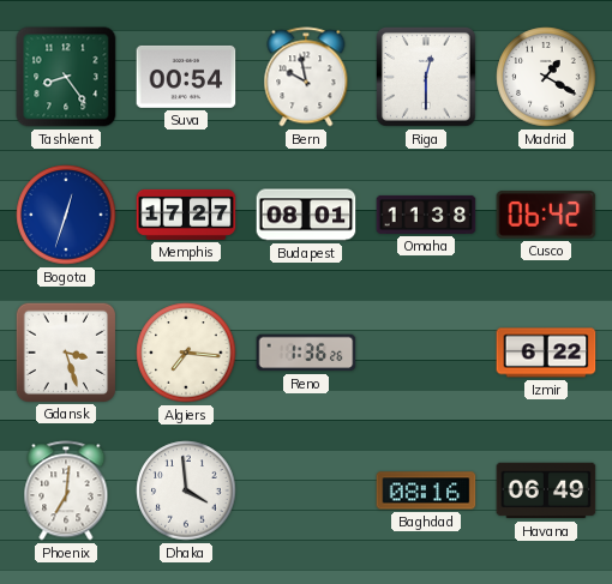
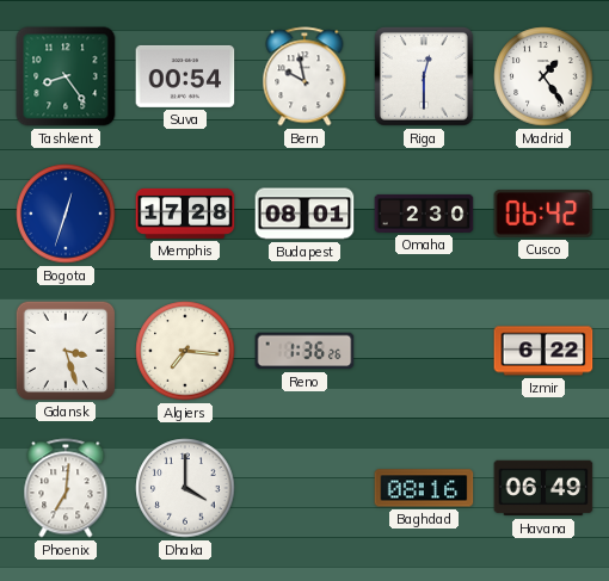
Madrid: 1:20 -> 1:24 (543, 76)
Memphis: 17:27 -> 17:28 (185, 214)
Omaha: 11:38 -> 2:30 (424, 214)
Dhaka: 3:59 -> 4:00 (185, 488)
